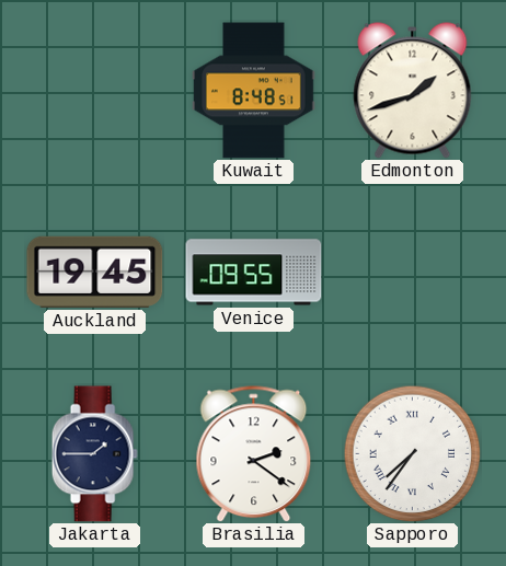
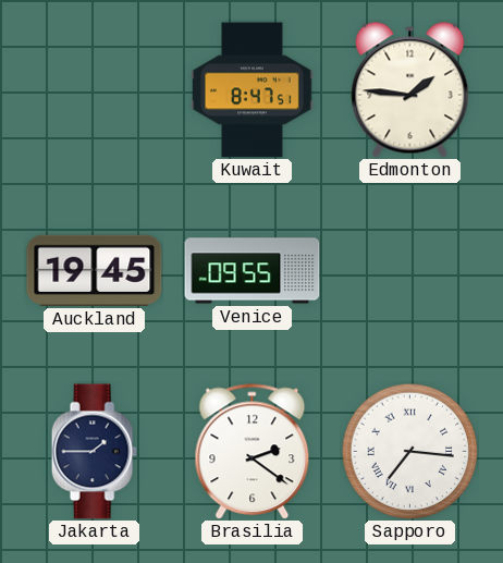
Kuwait: 8:48 -> 8:47 (253, 90)
Edmonton: 1:42 -> 1:46 (410, 90)
Sapporo: 7:36 -> 7:16 (409, 451)
